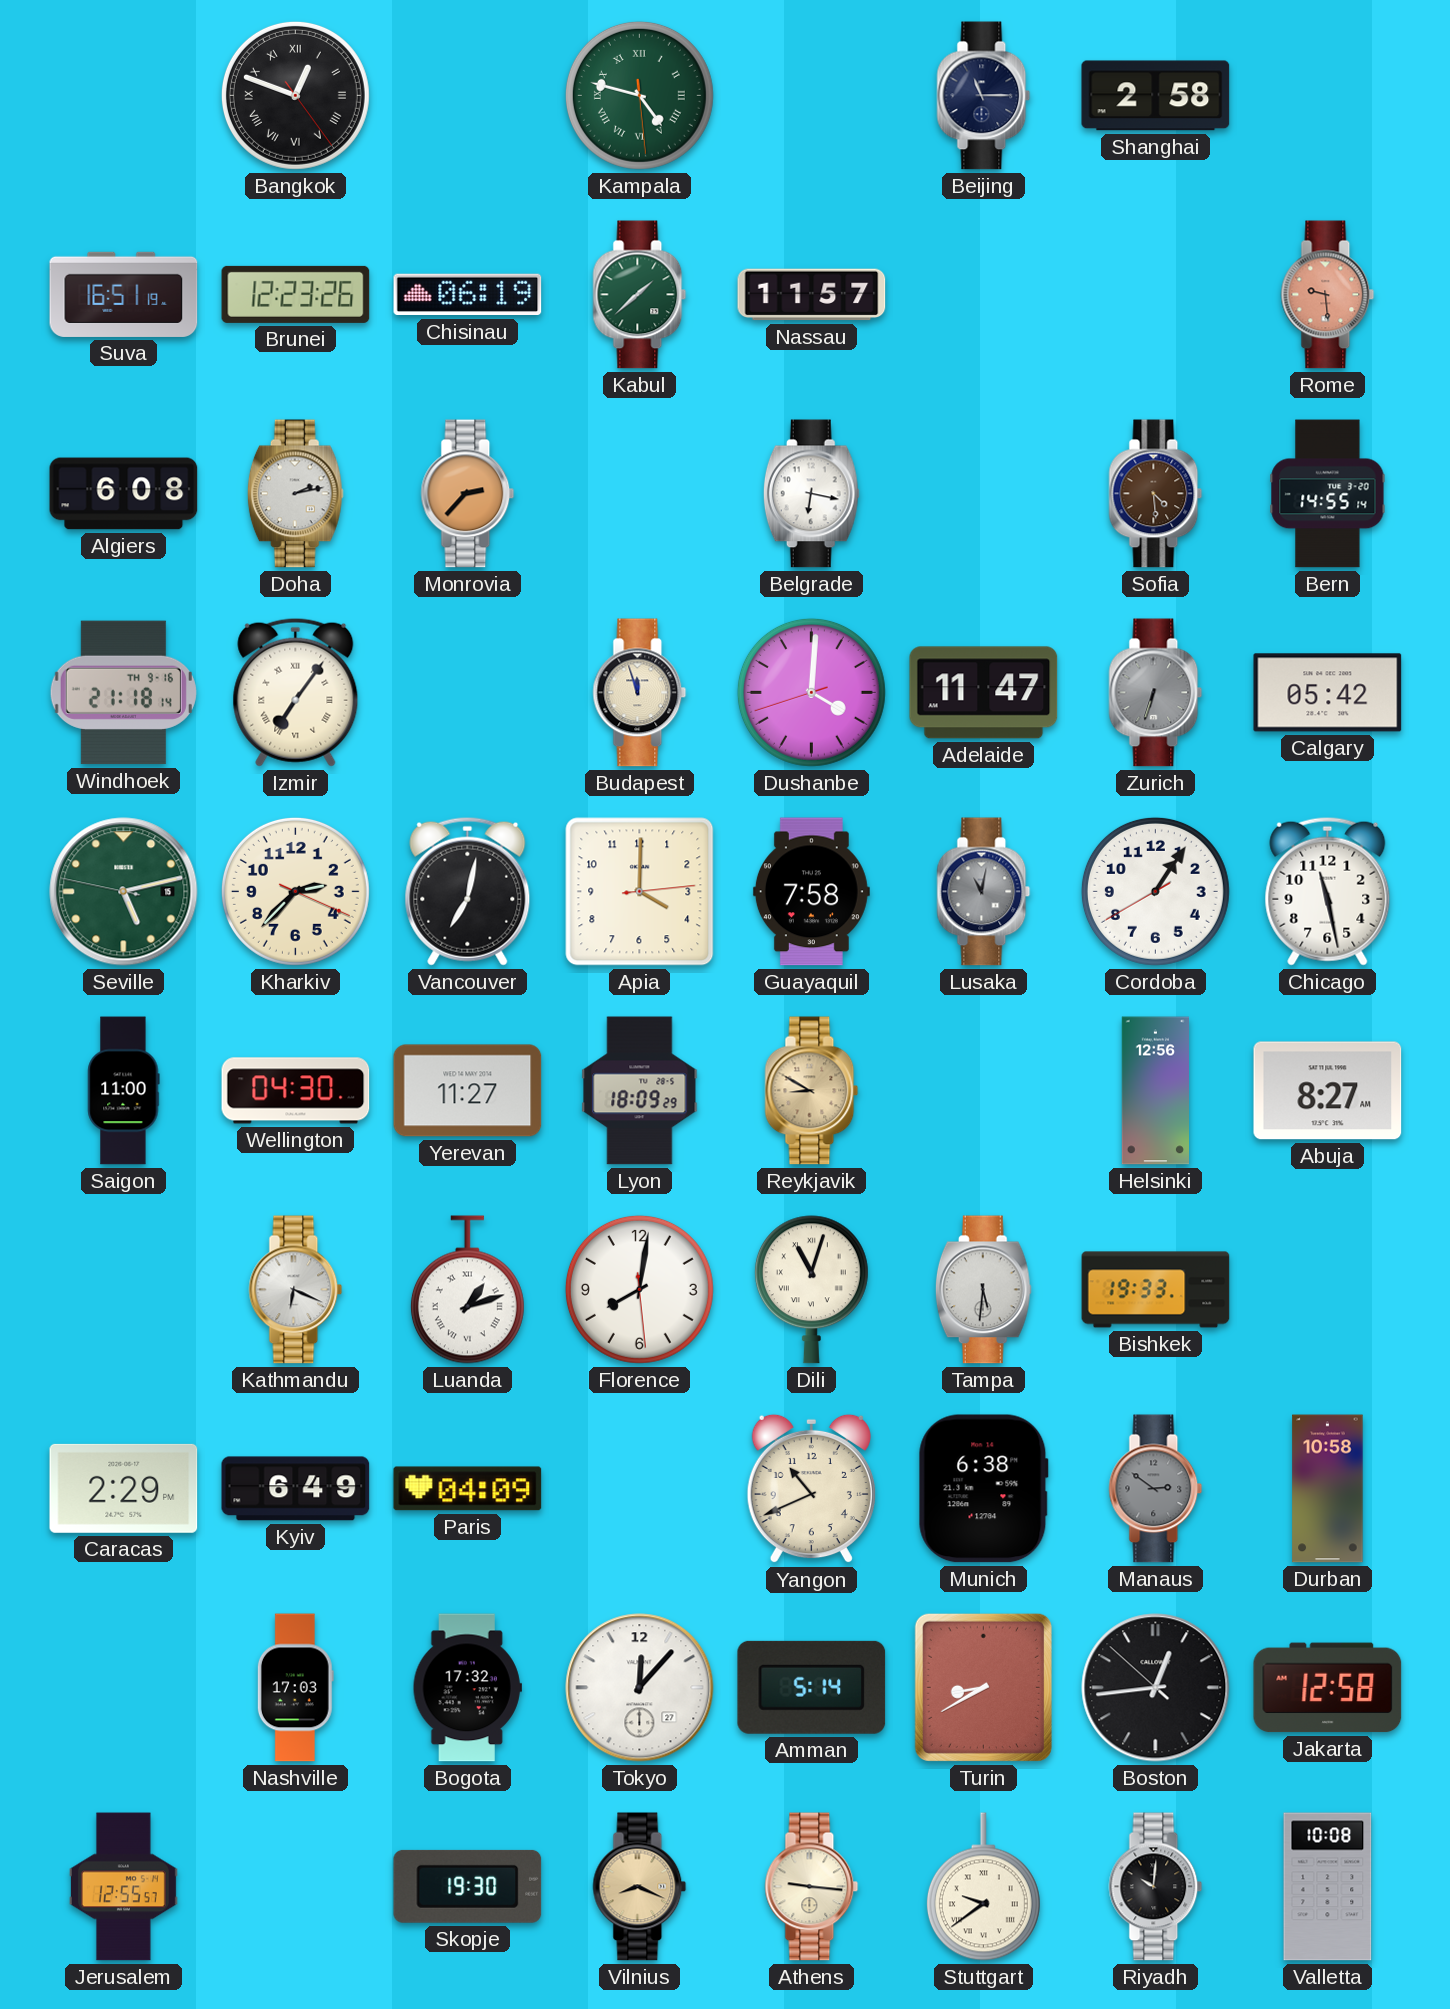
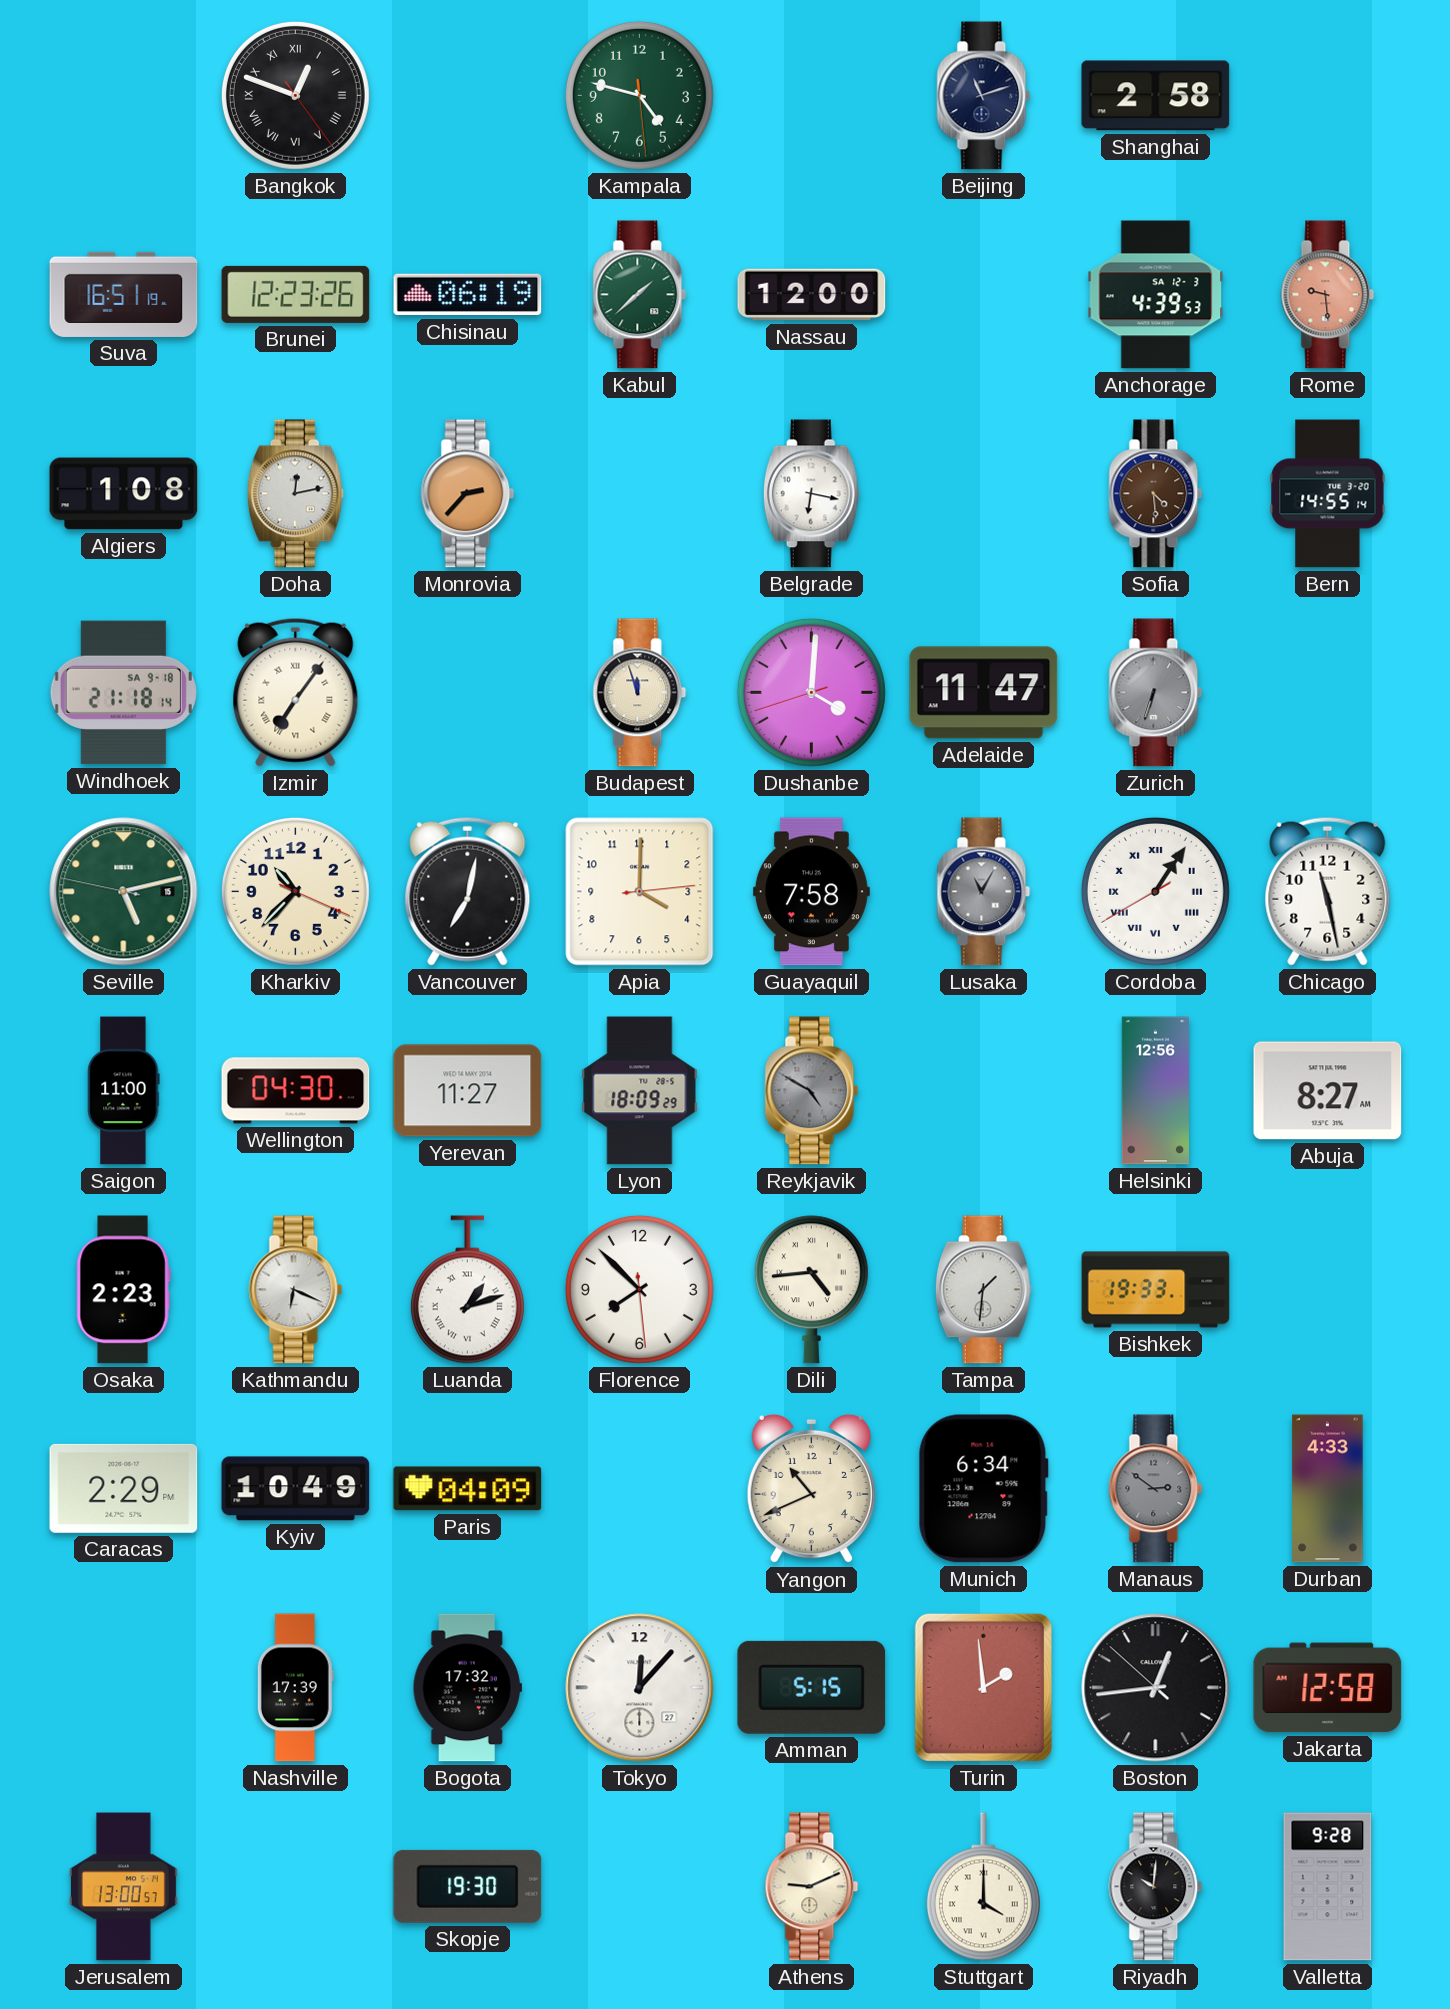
Kampala numerals: Roman -> Arabic (639, 95)
Beijing: 11:15 -> 11:12 (984, 96)
Nassau: 11:57 -> 12:00 (812, 295)
Anchorage: none -> 4:39 (1156, 295)
Algiers: 6:08 -> 1:08 (124, 494)
Doha: 2:13 -> 12:13 (295, 494)
Windhoek date: TH 9-16 -> SA 9-18 (123, 693)
Calgary: 05:42 -> none (1328, 693)
Kharkiv: 2:37 -> 10:37 (295, 891)
Lusaka: 11:02 -> 11:05 (984, 892)
Cordoba numerals: Arabic -> Roman (1155, 891)
Reykjavik: 8:50 -> 4:50 (812, 1091)
Reykjavik dial: champagne -> grey (812, 1091)
Osaka: none -> 2:23 (123, 1290)
Florence: 8:01 -> 7:52 (639, 1289)
Dili: 11:03 -> 4:44 (811, 1290)
Tampa: 5:31 -> 1:31 (983, 1290)
Kyiv: 6:49 -> 10:49 (296, 1489)
Munich: 6:38 -> 6:34 (983, 1489)
Durban: 10:58 -> 4:33 (1328, 1489)
Nashville: 17:03 -> 17:39 (295, 1688)
Amman: 5:14 -> 5:15 (812, 1687)
Turin: 8:40 -> 1:59 (983, 1687)
Jerusalem: 12:55 -> 13:00 (123, 1887)
Vilnius: 8:19 -> none (640, 1887)
Athens: 9:16 -> 9:11 (812, 1887)
Stuttgart: 9:39 -> 4:00 (983, 1887)
Valletta: 10:08 -> 9:28 (1328, 1887)
